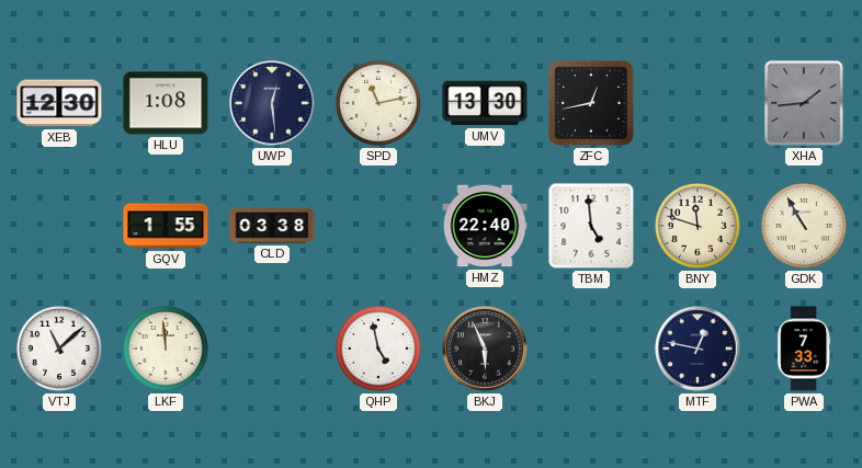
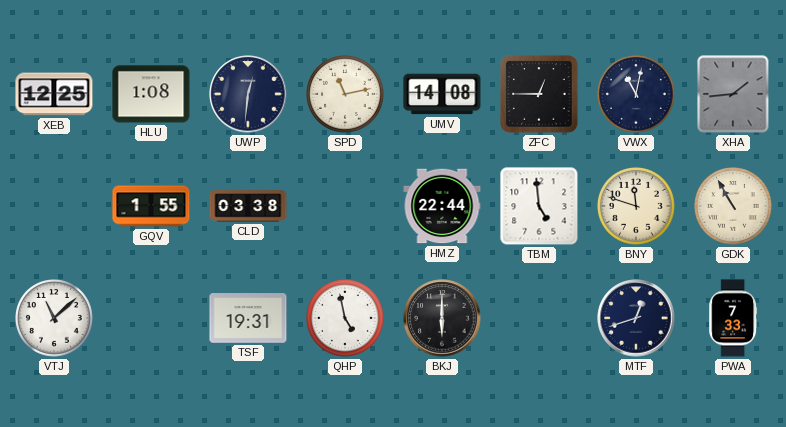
XEB: 12:30 -> 12:25 (54, 94)
UWP: 12:29 -> 12:31 (248, 94)
UMV: 13:30 -> 14:08 (442, 94)
ZFC: 12:43 -> 12:45 (539, 94)
VWX: none -> 11:02 (637, 95)
HMZ: 22:40 -> 22:44 (442, 206)
LKF: 11:59 -> none (167, 350)
TSF: none -> 19:31 (248, 318)
BKJ: 5:56 -> 6:00 (442, 318)
MTF: 12:47 -> 12:42 (636, 318)
